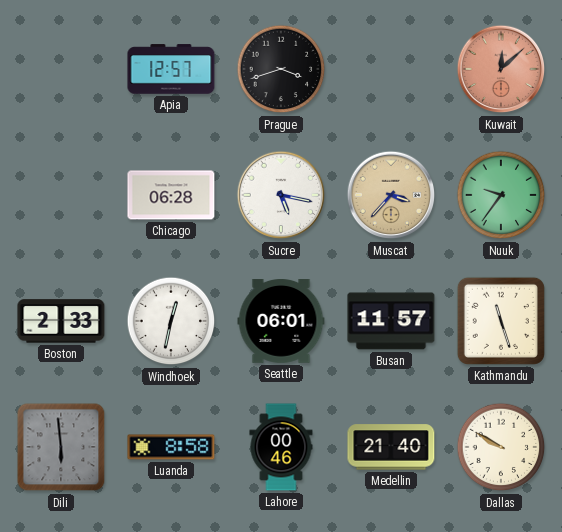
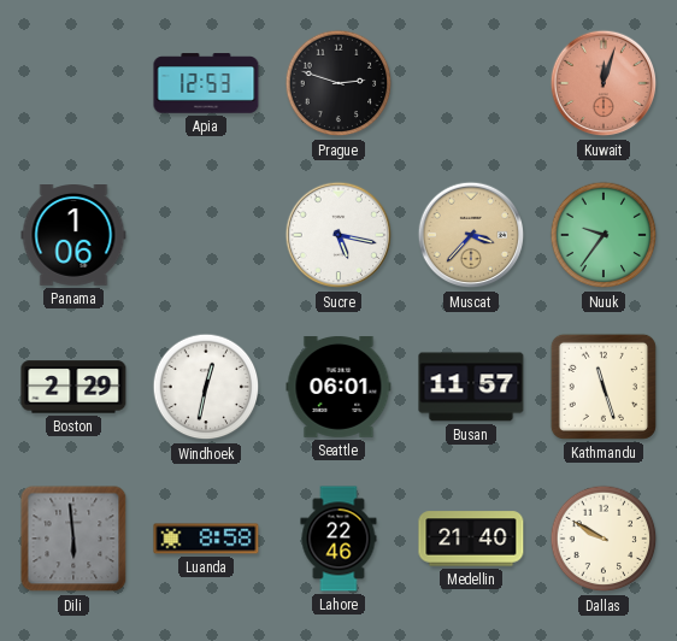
Apia: 12:57 -> 12:53 (206, 83)
Prague: 3:42 -> 2:48 (338, 83)
Kuwait: 12:08 -> 12:03 (604, 83)
Panama: none -> 1:06 (73, 236)
Chicago: 06:28 -> none (171, 195)
Boston: 2:33 -> 2:29 (73, 387)
Lahore: 00:46 -> 22:46 (338, 539)
